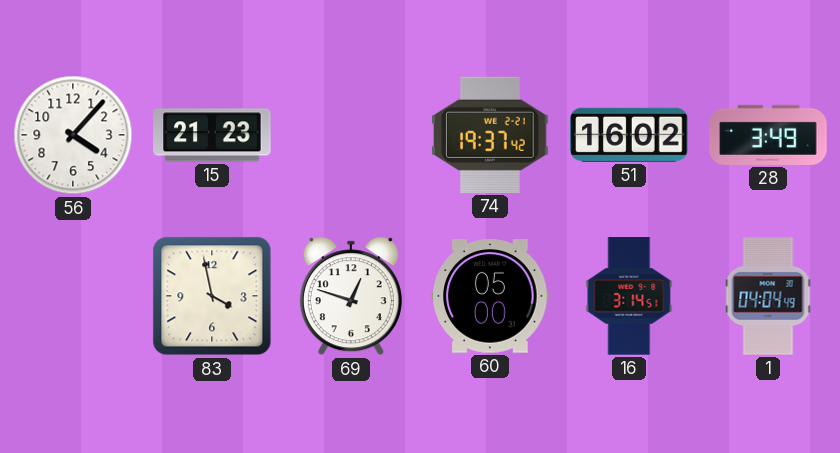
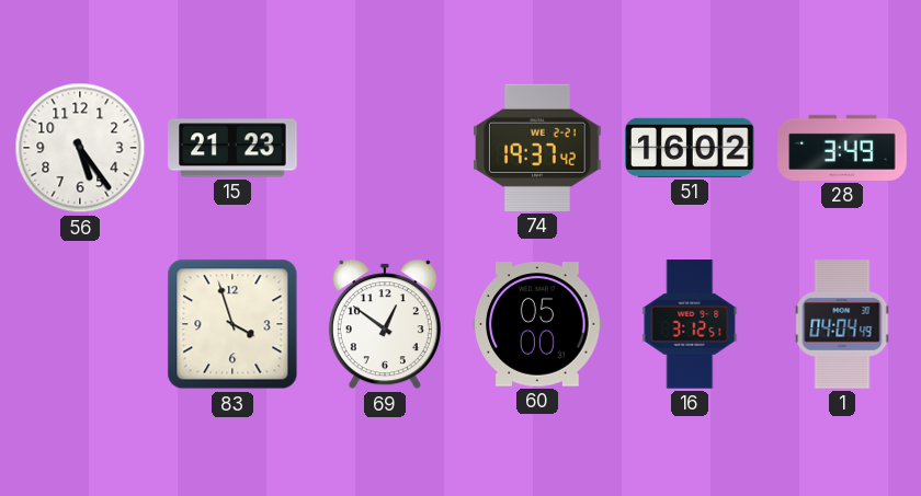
56: 4:07 -> 5:24 (80, 148)
83: 3:58 -> 3:57 (232, 324)
69: 12:48 -> 12:51 (385, 324)
16: 3:14 -> 3:12 (690, 324)
